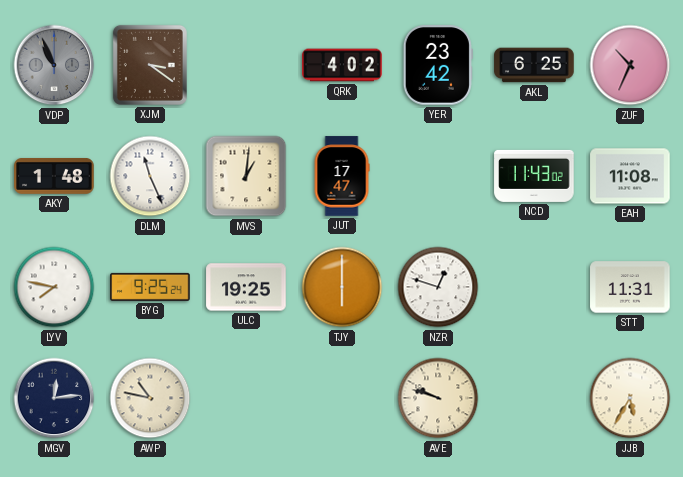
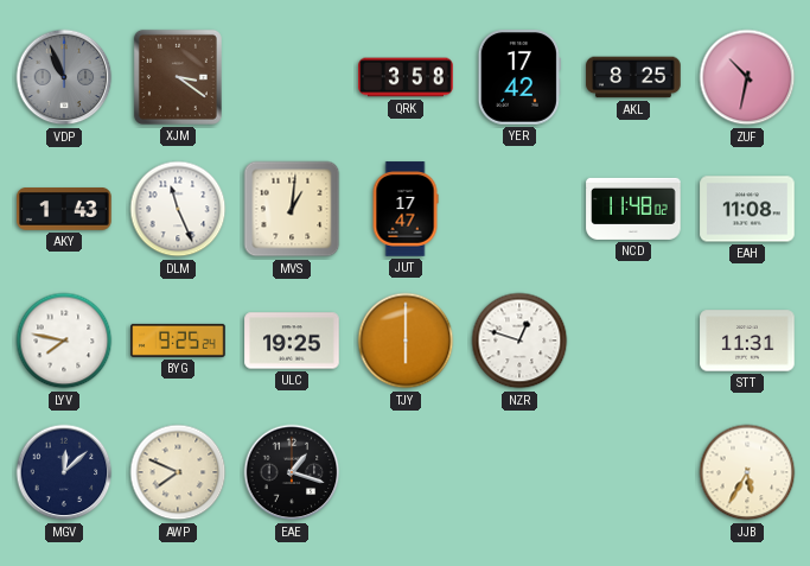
QRK: 4:02 -> 3:58 (406, 77)
YER: 23:42 -> 17:42 (519, 77)
AKL: 6:25 -> 8:25 (633, 77)
ZUF: 10:34 -> 10:32 (747, 77)
AKY: 1:48 -> 1:43 (64, 210)
NCD: 11:43 -> 11:48 (633, 209)
MGV: 12:14 -> 12:08 (64, 472)
AWP: 10:47 -> 7:49 (178, 472)
EAE: none -> 1:18 (292, 472)
AVE: 9:48 -> none (438, 398)
